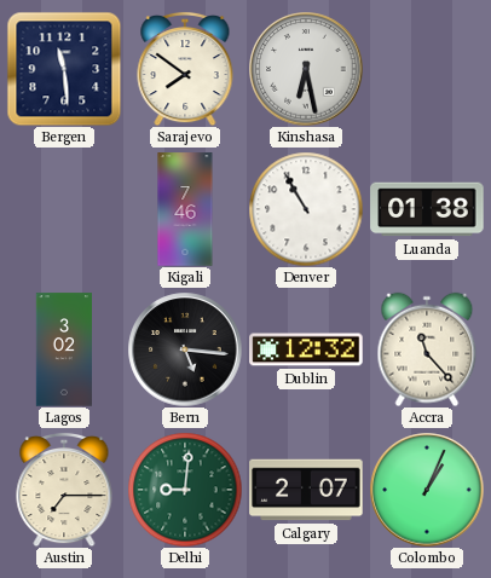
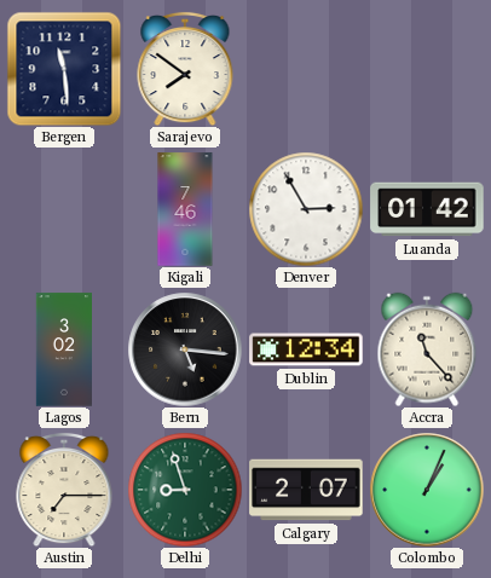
Kinshasa: 6:28 -> none (306, 69)
Denver: 10:55 -> 2:55 (306, 209)
Luanda: 01:38 -> 01:42 (427, 209)
Dublin: 12:32 -> 12:34 (306, 349)
Delhi: 9:01 -> 8:57 (185, 490)
